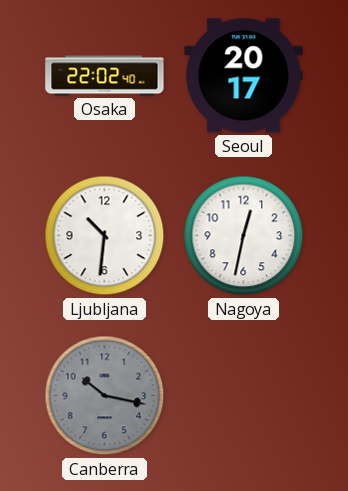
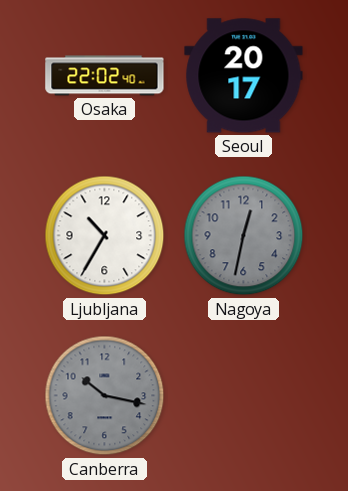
Ljubljana: 10:31 -> 10:35 (105, 236)
Nagoya dial: white -> grey (244, 236)
